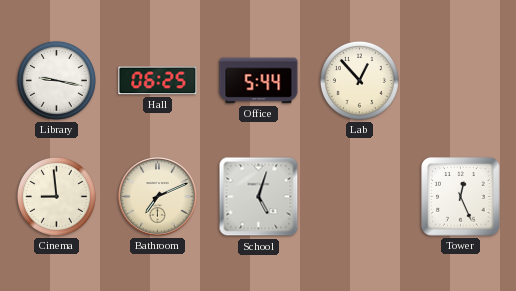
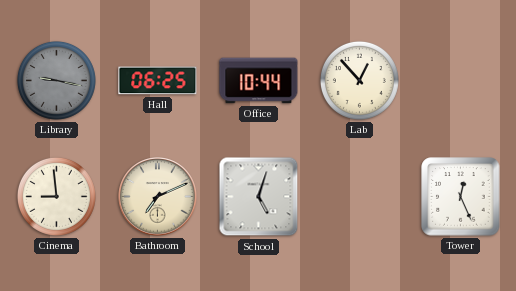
Library dial: white -> grey (56, 80)
Office: 5:44 -> 10:44 (259, 81)
